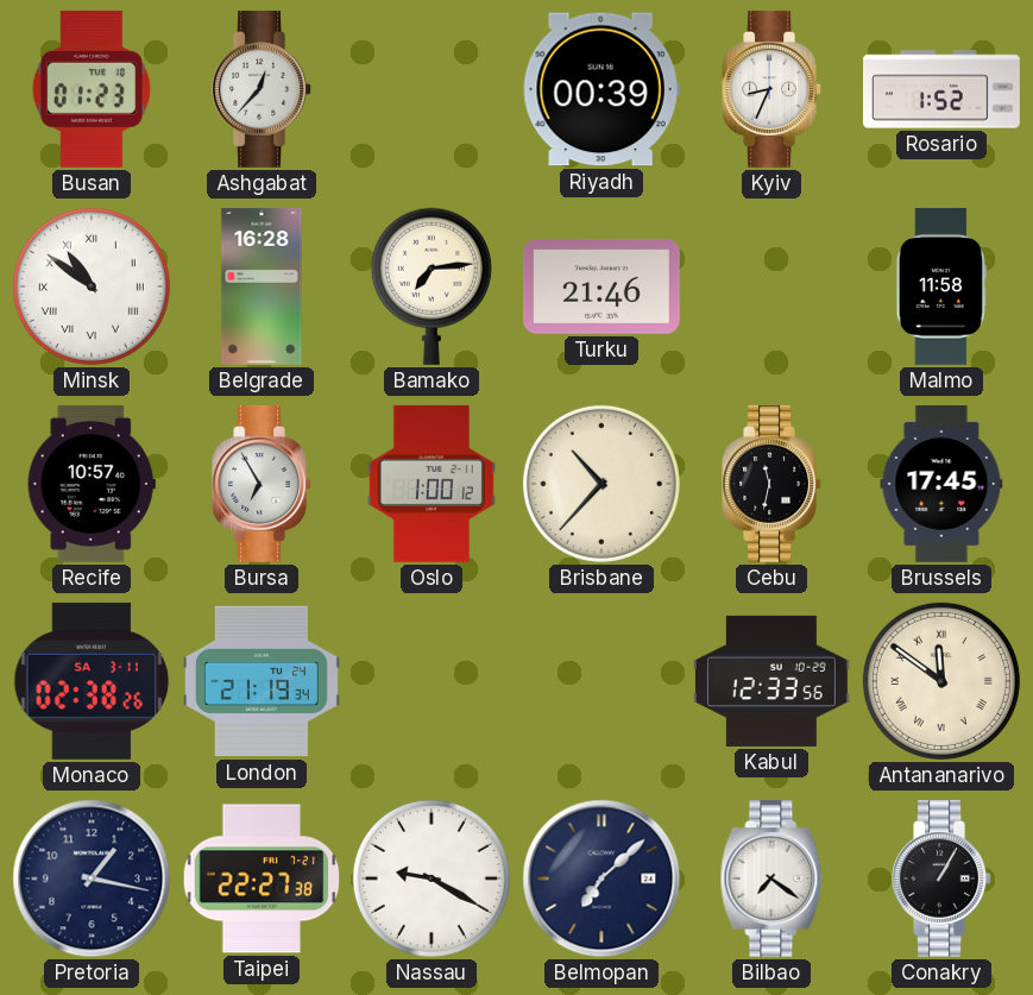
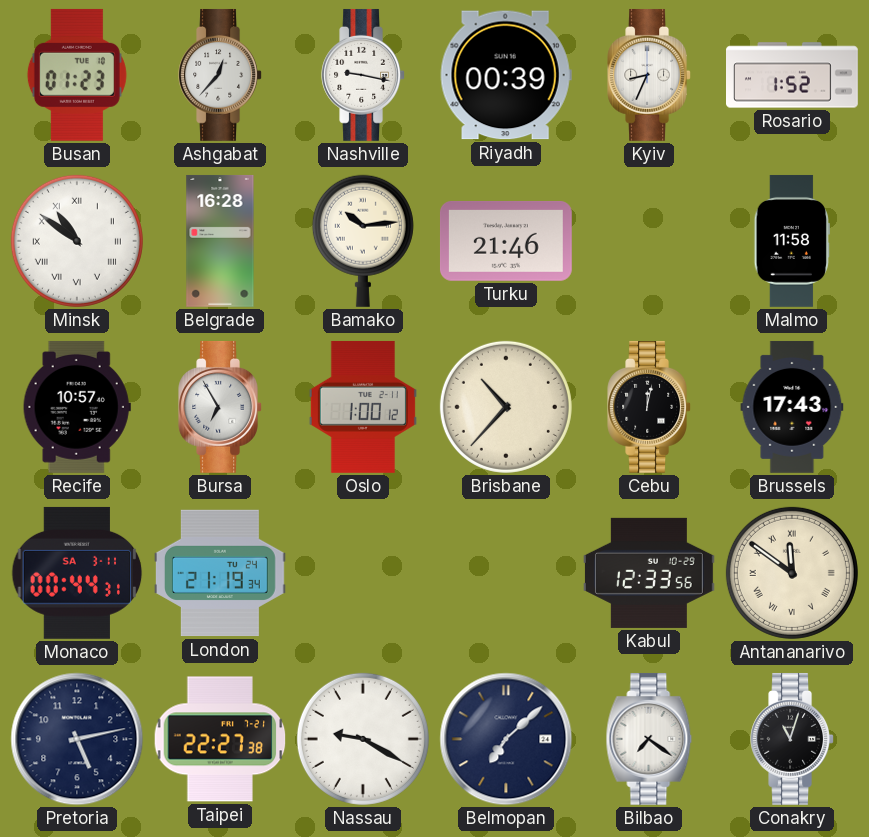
Nashville: none -> 9:17 (363, 75)
Bamako: 7:14 -> 10:14 (363, 241)
Cebu: 11:32 -> 12:02 (649, 407)
Brussels: 17:45 -> 17:43 (792, 407)
Monaco: 02:38 -> 00:44 (77, 573)
Pretoria: 1:17 -> 5:13 (77, 739)
Conakry: 1:05 -> 11:03 (792, 739)
